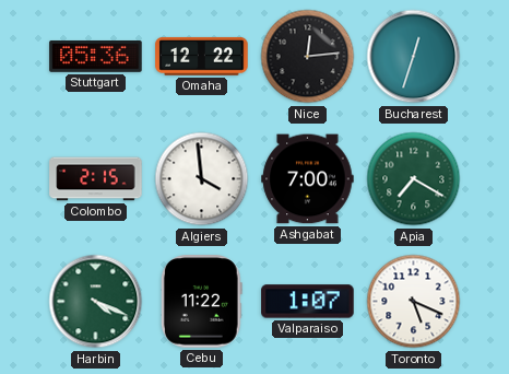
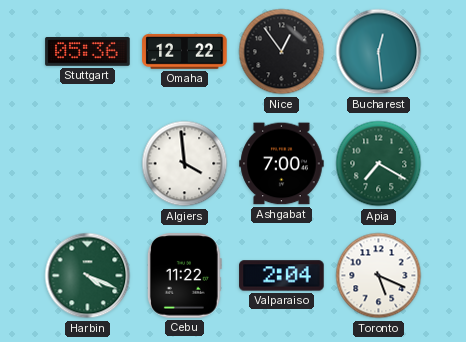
Nice: 12:14 -> 12:54 (282, 52)
Bucharest: 12:33 -> 12:29 (379, 52)
Colombo: 2:15 -> none (96, 179)
Valparaiso: 1:07 -> 2:04 (282, 276)
